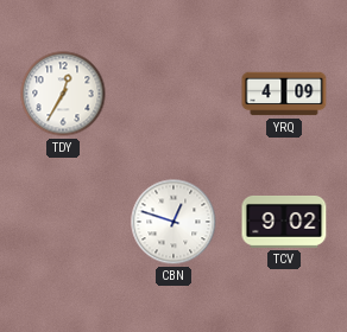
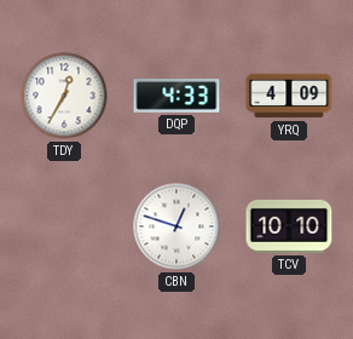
DQP: none -> 4:33 (176, 97)
TCV: 9:02 -> 10:10 (289, 226)
